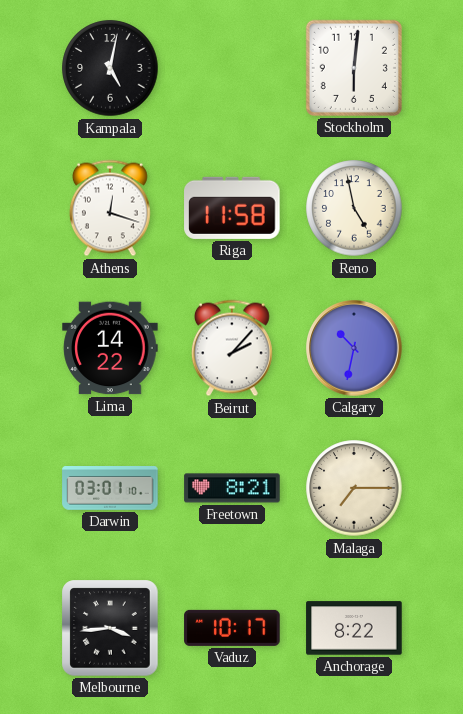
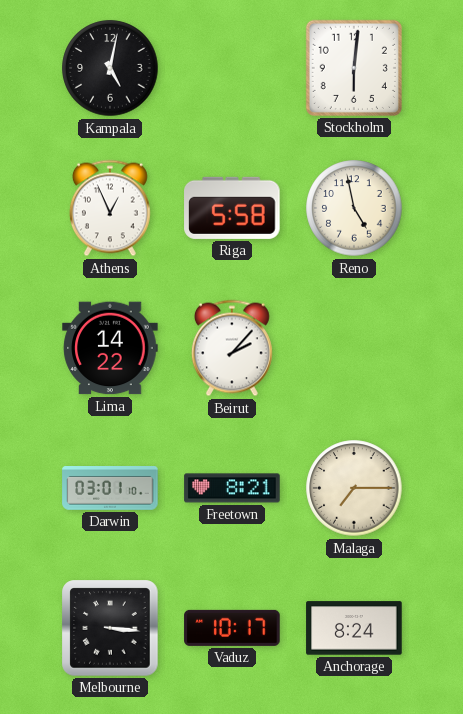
Athens: 12:18 -> 12:56 (110, 208)
Riga: 11:58 -> 5:58 (232, 208)
Calgary: 10:32 -> none (354, 348)
Melbourne: 3:44 -> 3:16 (110, 628)
Anchorage: 8:22 -> 8:24 (354, 628)
